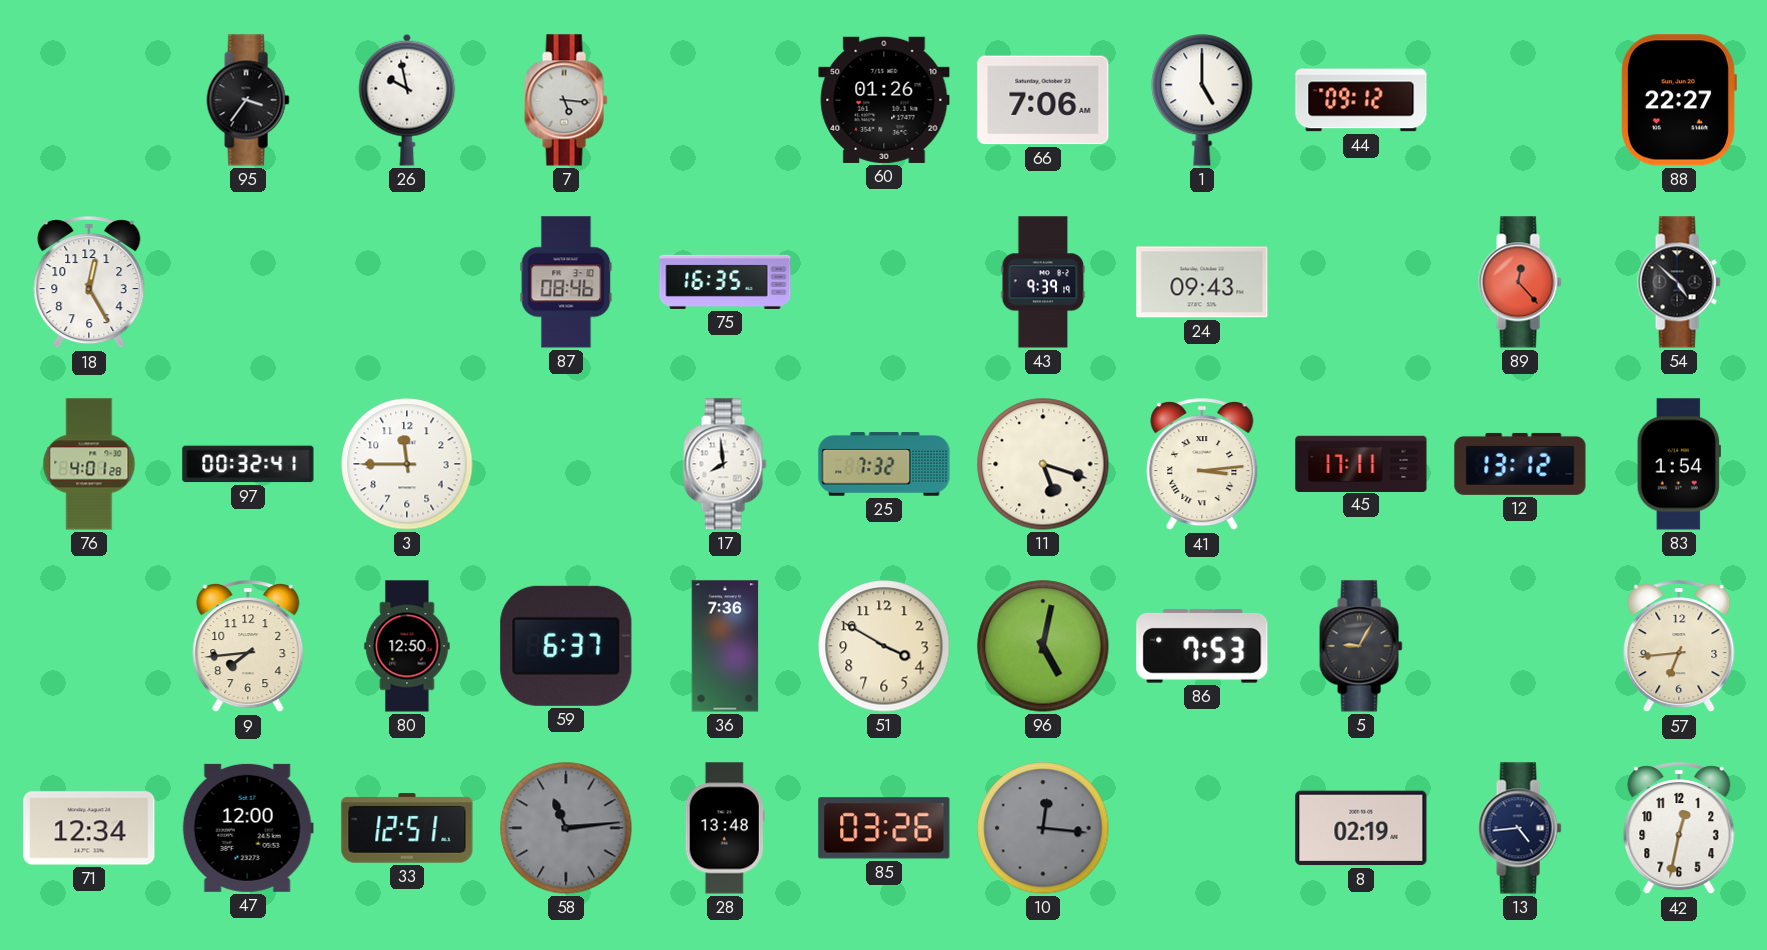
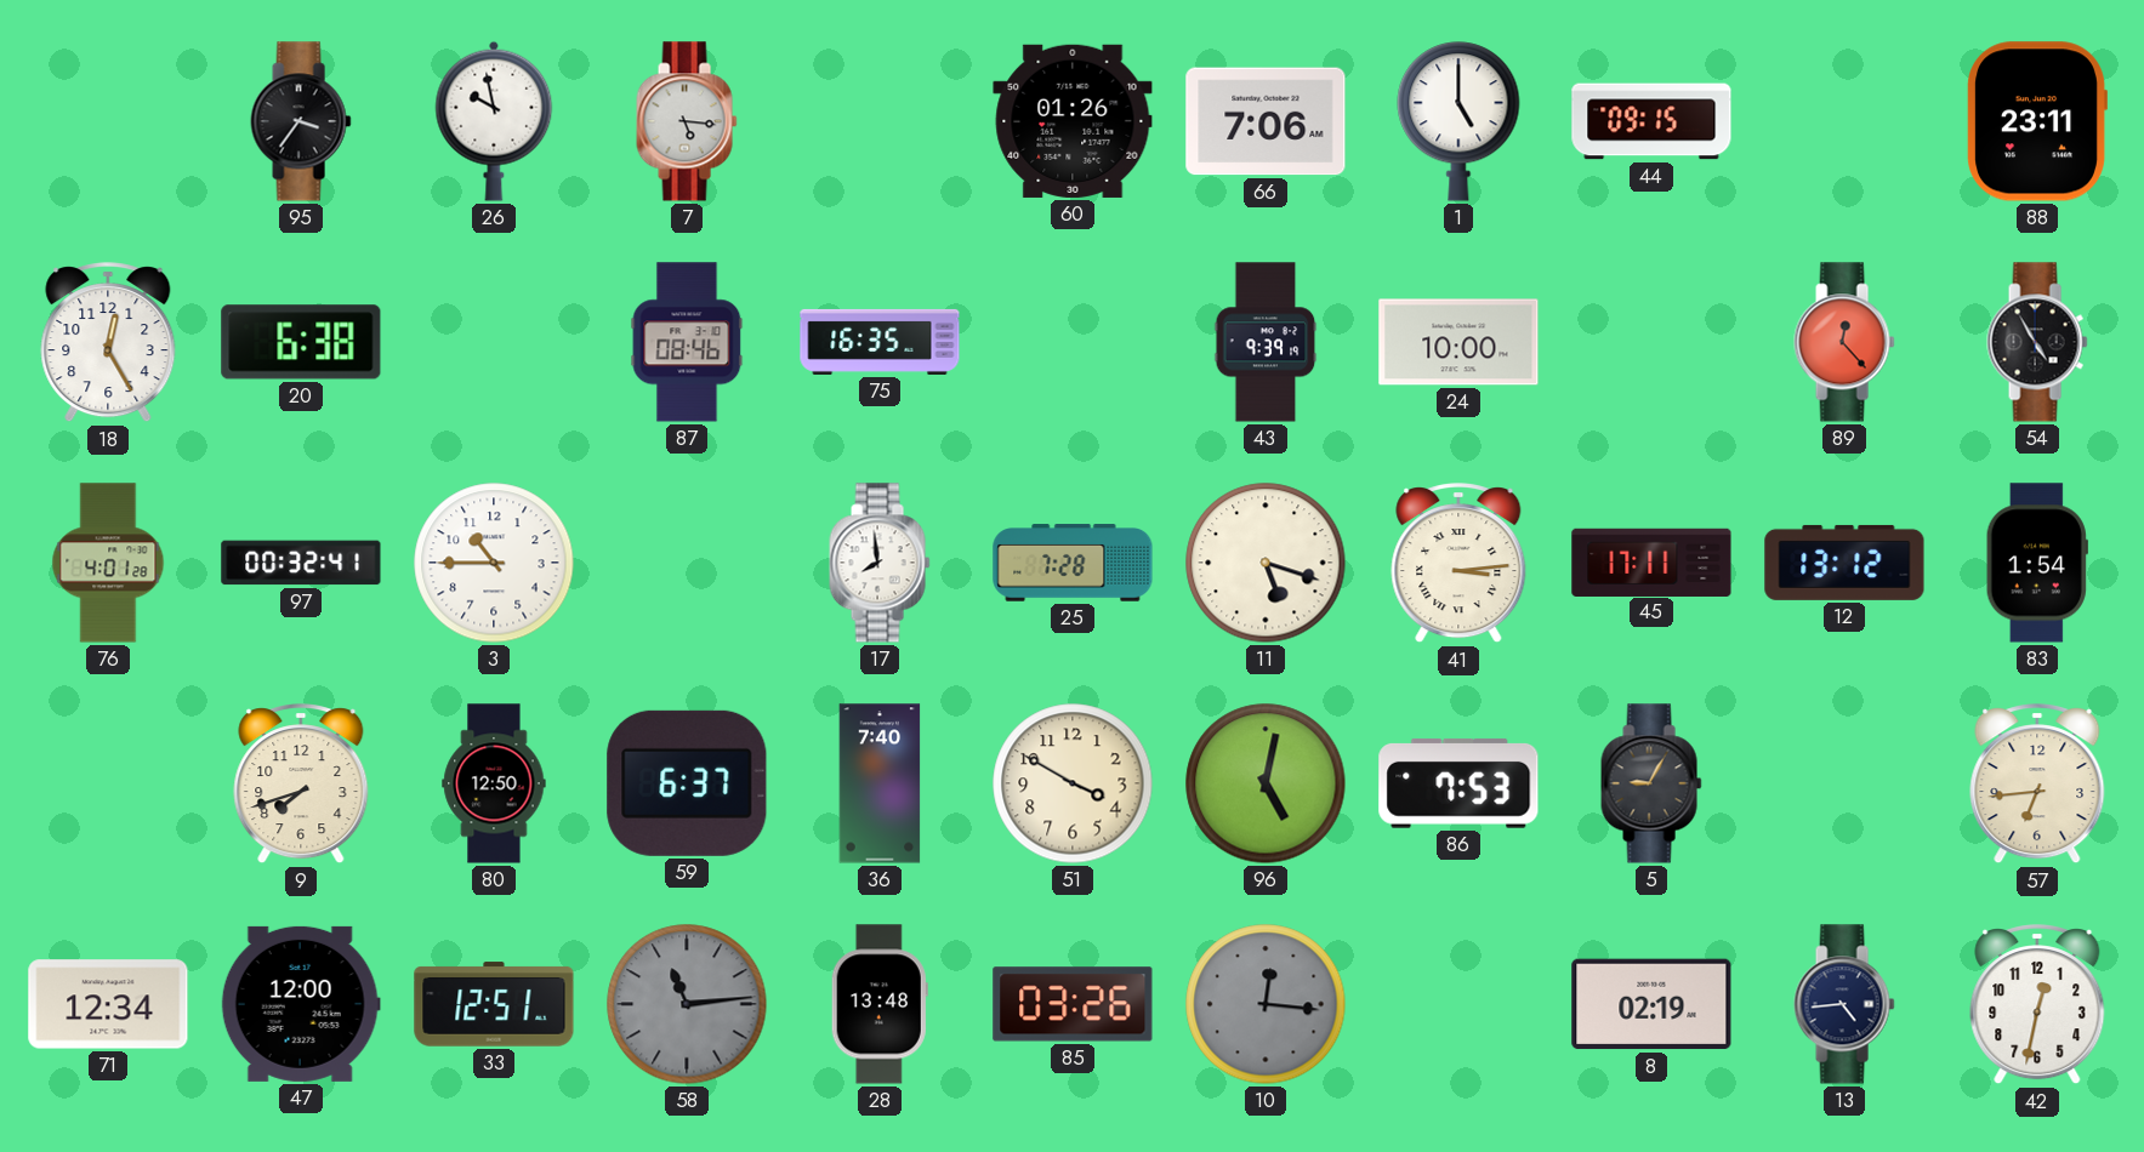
44: 09:12 -> 09:15 (1651, 121)
88: 22:27 -> 23:11 (2037, 121)
20: none -> 6:38 (301, 342)
24: 09:43 -> 10:00 (1458, 342)
54: 4:52 -> 4:55 (2037, 342)
3: 11:45 -> 10:45 (494, 563)
25: 7:32 -> 7:28 (1073, 563)
9: 7:44 -> 7:42 (301, 785)
36: 7:36 -> 7:40 (880, 783)
